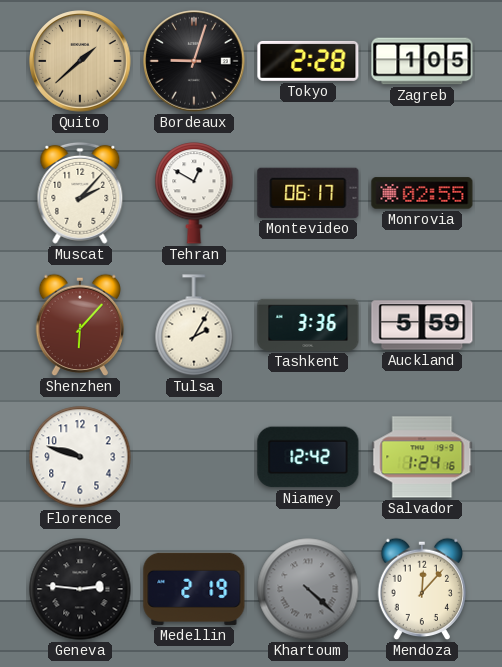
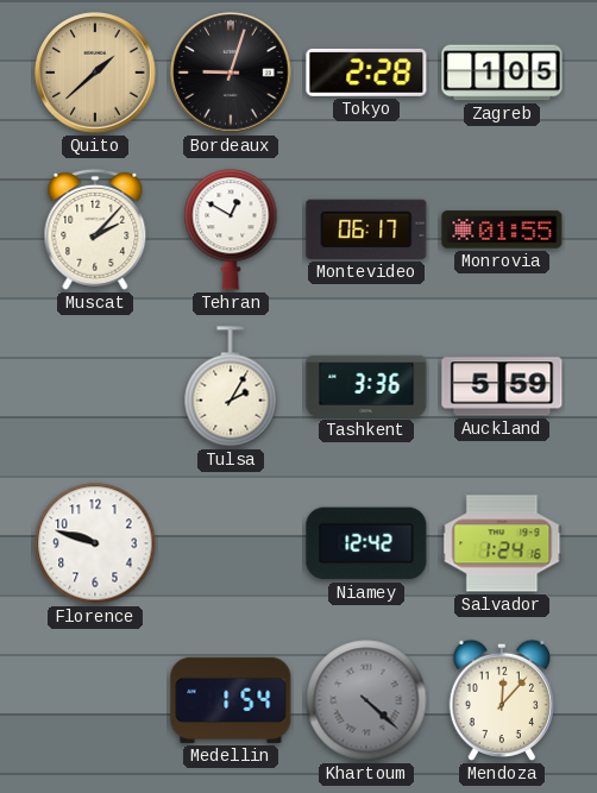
Monrovia: 02:55 -> 01:55 (502, 229)
Shenzhen: 6:07 -> none (79, 325)
Geneva: 2:46 -> none (80, 589)
Medellin: 2:19 -> 1:54 (231, 700)
